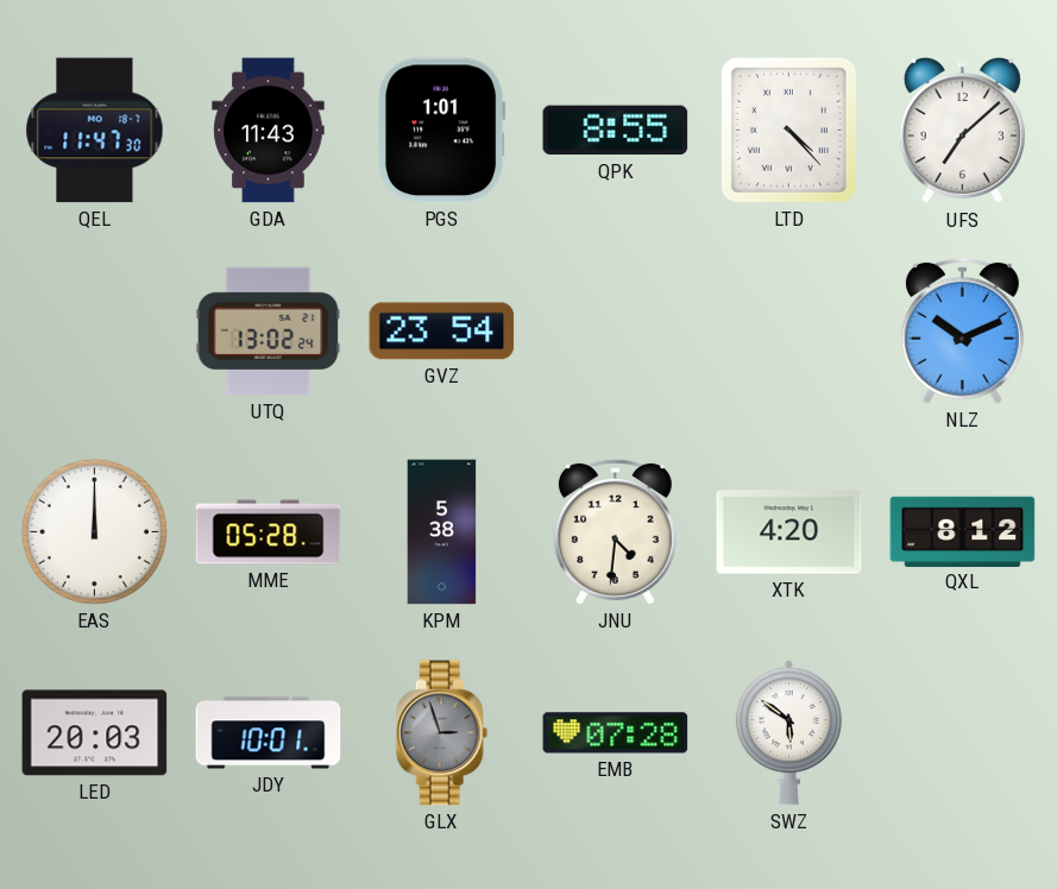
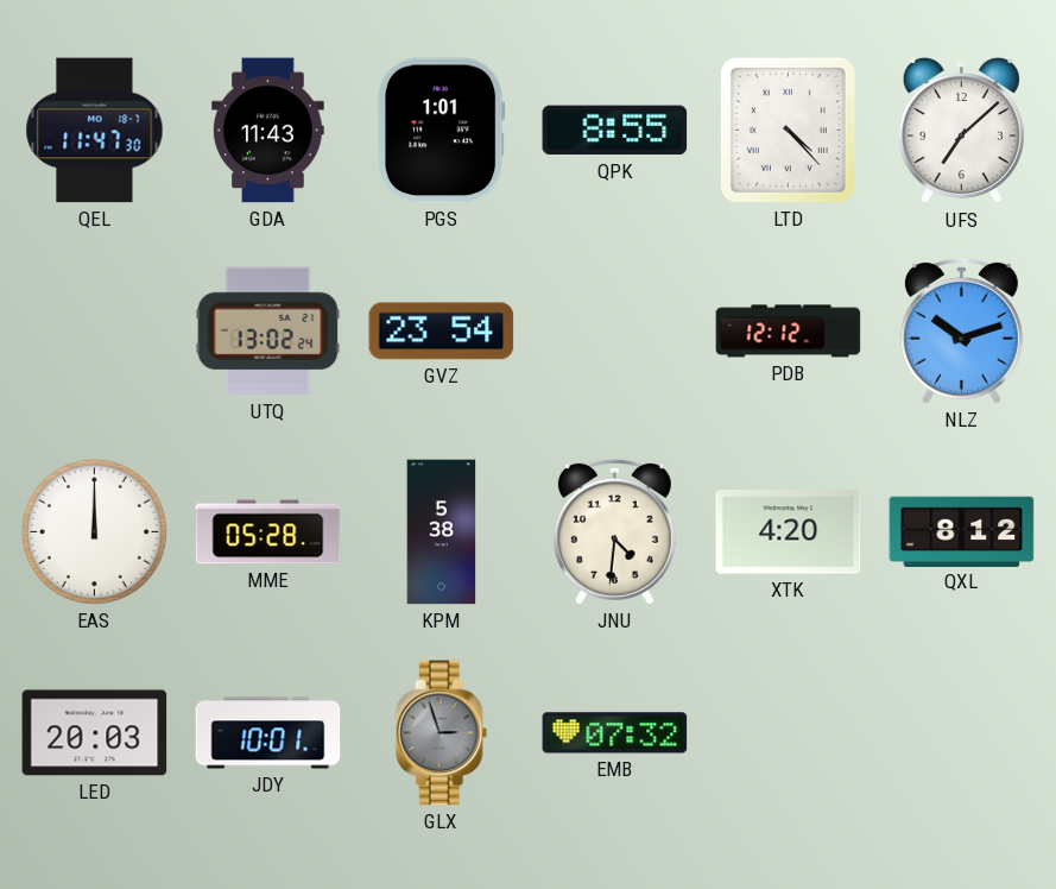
PDB: none -> 12:12 (789, 332)
NLZ: 10:11 -> 10:12 (961, 330)
EMB: 07:28 -> 07:32 (615, 733)
SWZ: 5:51 -> none (788, 733)
